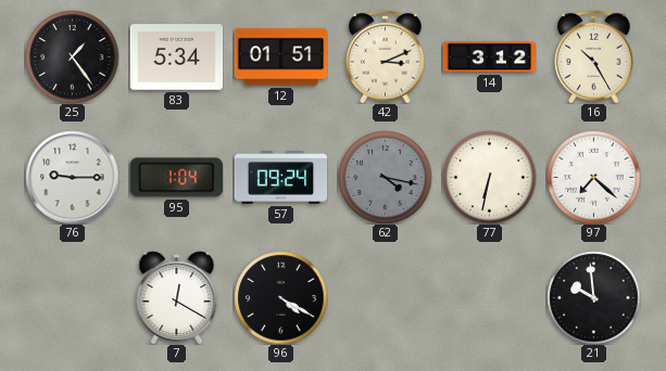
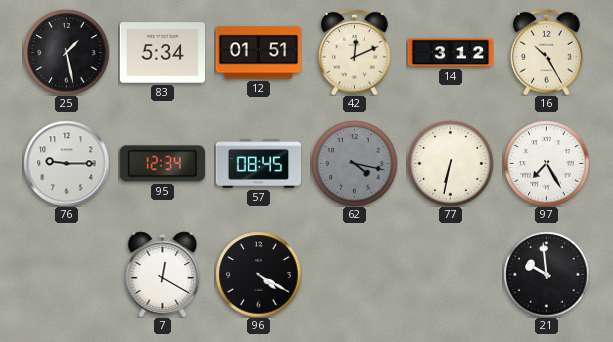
25: 1:24 -> 1:28 (66, 52)
42: 3:11 -> 12:11 (355, 52)
95: 1:04 -> 12:34 (162, 164)
57: 09:24 -> 08:45 (258, 164)
97: 7:22 -> 7:25 (546, 163)
